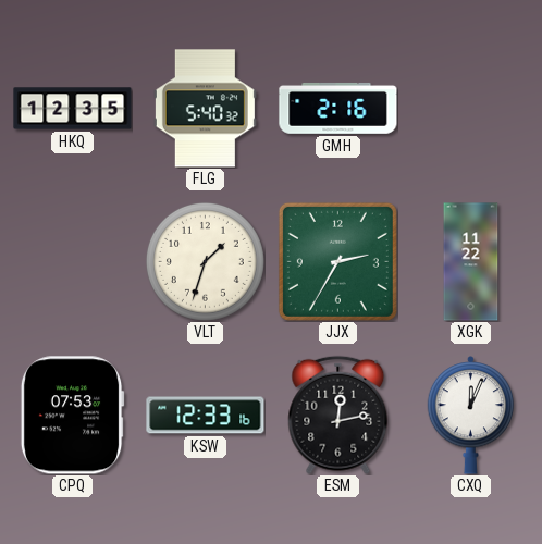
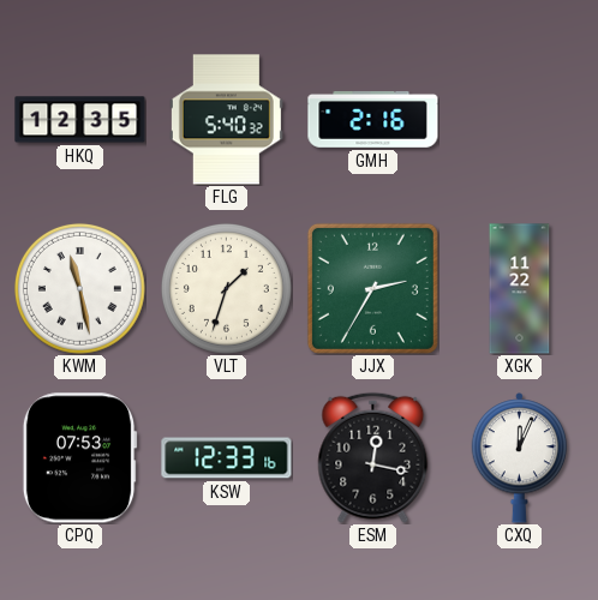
KWM: none -> 11:28 (79, 288)
ESM: 12:13 -> 12:17 (373, 457)
